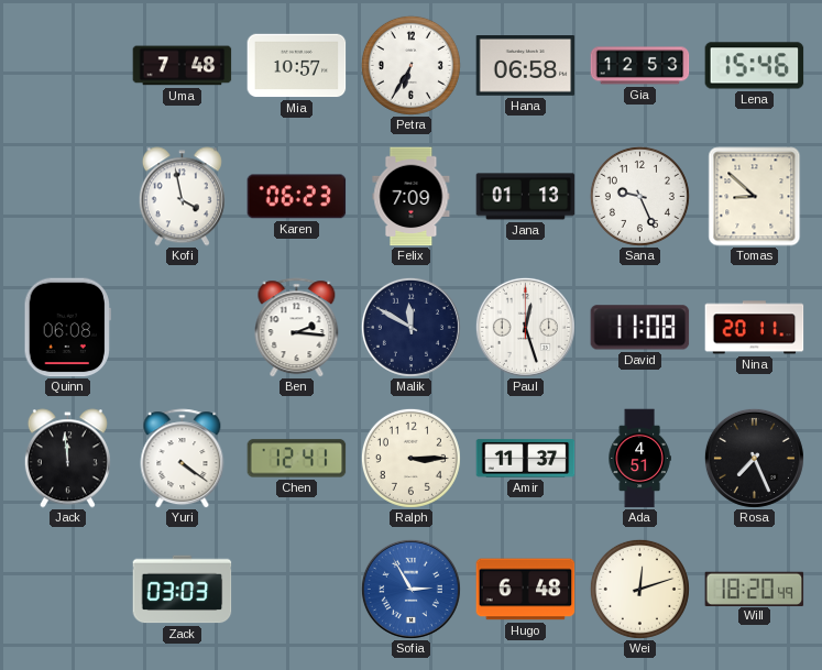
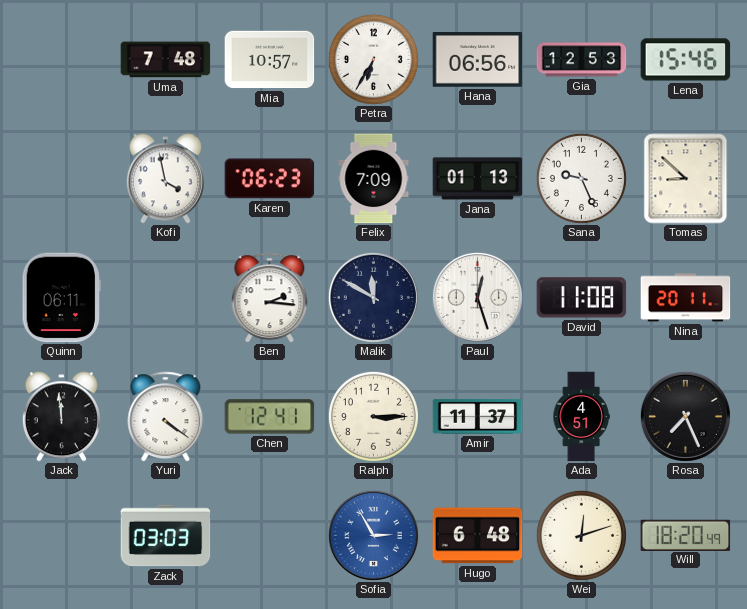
Hana: 06:58 -> 06:56 (478, 60)
Quinn: 06:08 -> 06:11 (61, 298)
